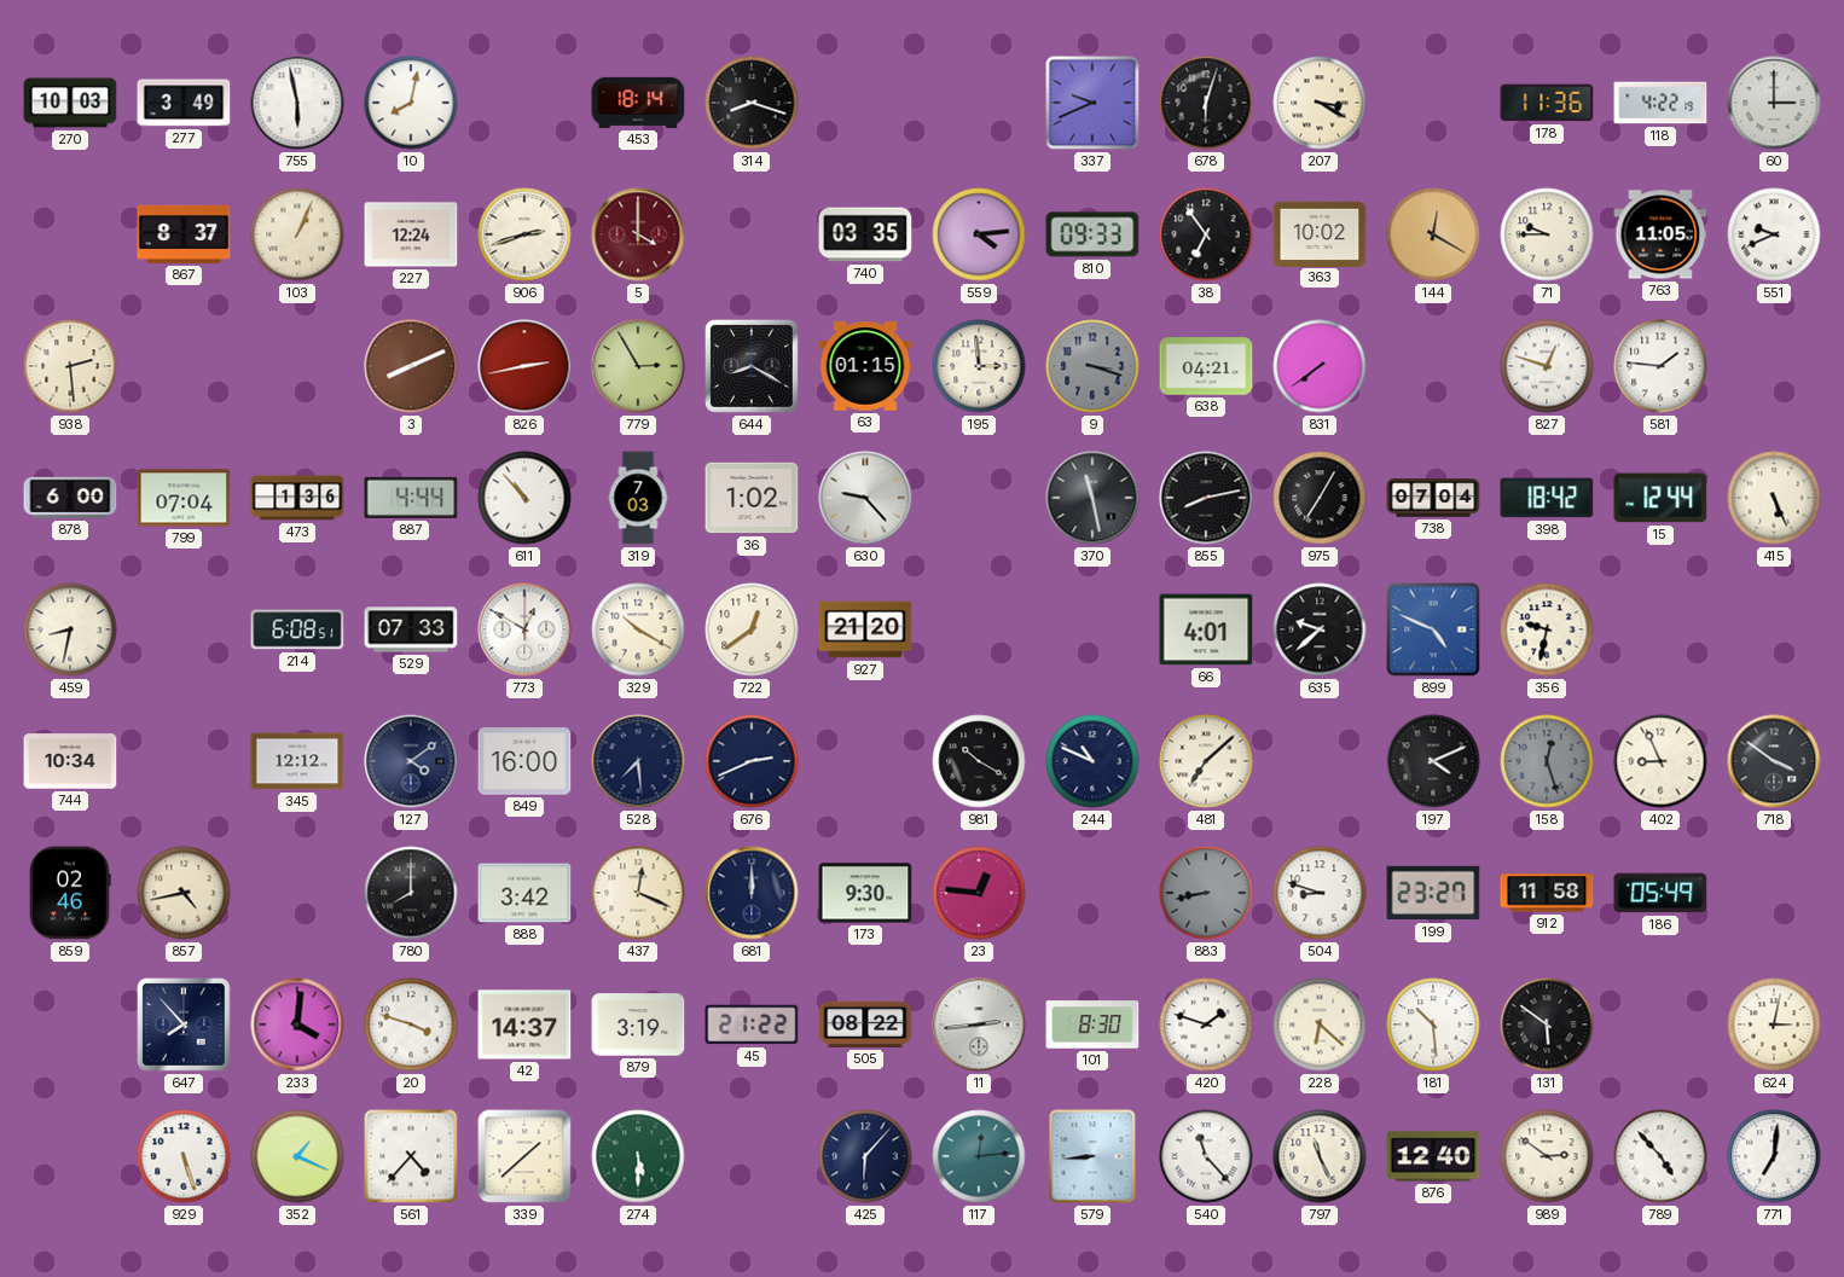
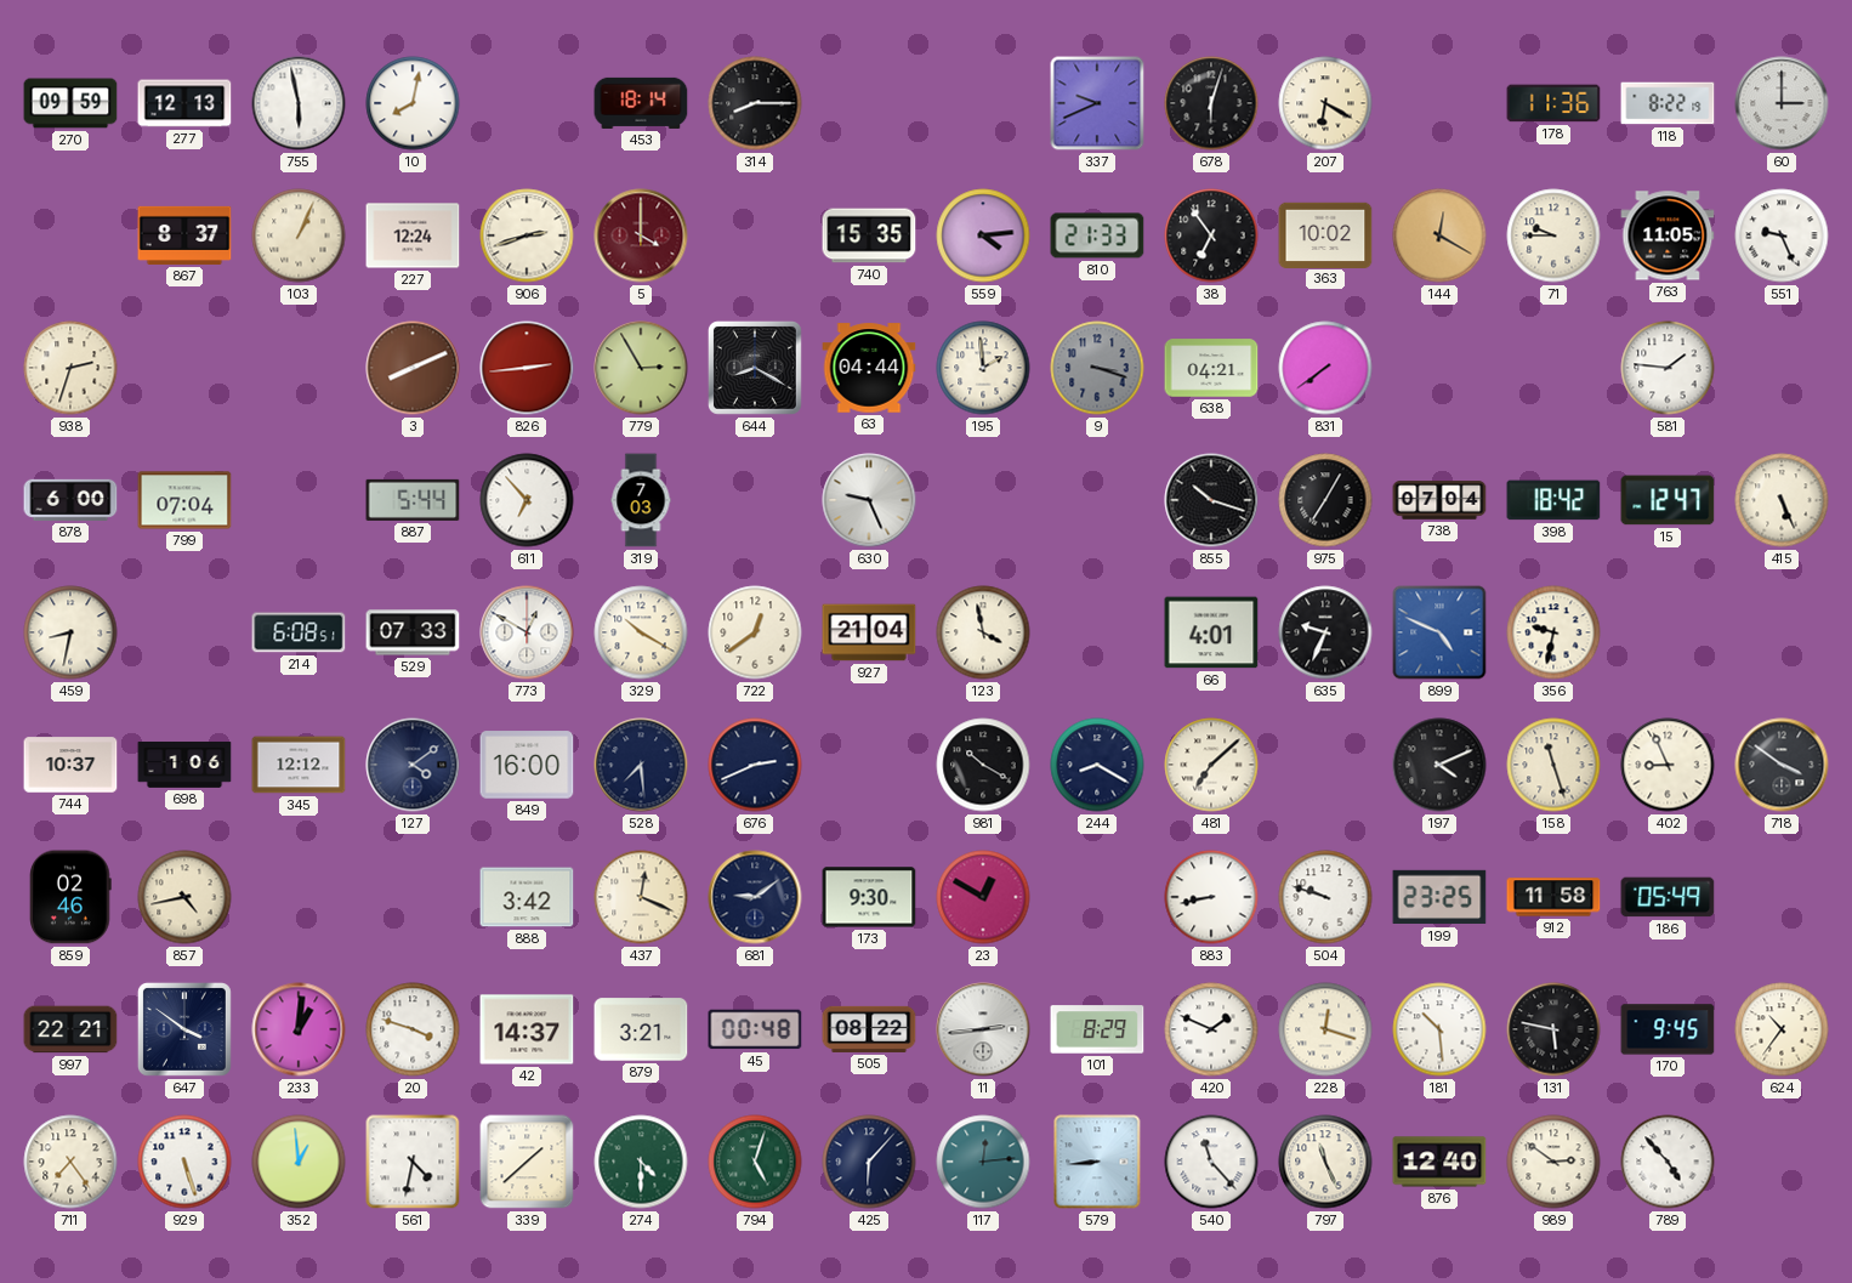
270: 10:03 -> 09:59 (70, 103)
277: 3:49 -> 12:13 (184, 103)
314: 8:18 -> 8:15 (755, 103)
207: 3:20 -> 6:20 (1325, 103)
118: 4:22 -> 8:22 (1668, 103)
740: 03:35 -> 15:35 (869, 235)
810: 09:33 -> 21:33 (1097, 235)
551: 9:41 -> 9:26 (1782, 235)
938: 2:29 -> 2:33 (70, 368)
826: 2:43 -> 2:44 (527, 368)
63: 01:15 -> 04:44 (869, 368)
195: 2:59 -> 1:59 (983, 368)
827: 12:48 -> none (1547, 366)
473: 1:36 -> none (297, 498)
887: 4:44 -> 5:44 (413, 500)
611: 10:53 -> 6:53 (527, 500)
36: 1:02 -> none (752, 498)
630: 9:23 -> 9:26 (869, 500)
370: 11:28 -> none (1092, 498)
855: 8:13 -> 10:18 (1211, 500)
15: 12:44 -> 12:47 (1668, 500)
927: 21:20 -> 21:04 (869, 632)
123: none -> 3:58 (983, 632)
635: 9:38 -> 9:34 (1325, 632)
744: 10:34 -> 10:37 (70, 765)
698: none -> 1:06 (184, 765)
244: 10:49 -> 8:20 (1097, 765)
158: 12:27 -> 11:27 (1553, 765)
158 dial: grey -> cream (1553, 765)
780: 8:00 -> none (411, 893)
681: 12:00 -> 9:09 (755, 897)
23: 12:46 -> 12:50 (983, 897)
883 dial: grey -> white (1211, 897)
504: 8:48 -> 9:48 (1325, 897)
199: 23:27 -> 23:25 (1439, 897)
997: none -> 22:21 (70, 1029)
647: 7:53 -> 3:51 (184, 1029)
233: 4:01 -> 1:01 (299, 1029)
879: 3:19 -> 3:21 (641, 1029)
45: 21:22 -> 00:48 (755, 1029)
101: 8:30 -> 8:29 (1097, 1029)
420: 1:48 -> 1:49 (1211, 1029)
228: 6:22 -> 12:18 (1325, 1029)
131: 5:51 -> 5:47 (1553, 1029)
170: none -> 9:45 (1668, 1029)
624: 3:02 -> 10:36 (1782, 1029)
711: none -> 7:24 (70, 1162)
352: 1:19 -> 12:59 (299, 1162)
561: 4:37 -> 4:32 (413, 1162)
274: 5:30 -> 4:30 (641, 1162)
794: none -> 5:03 (755, 1162)
771: 7:01 -> none (1774, 1156)
